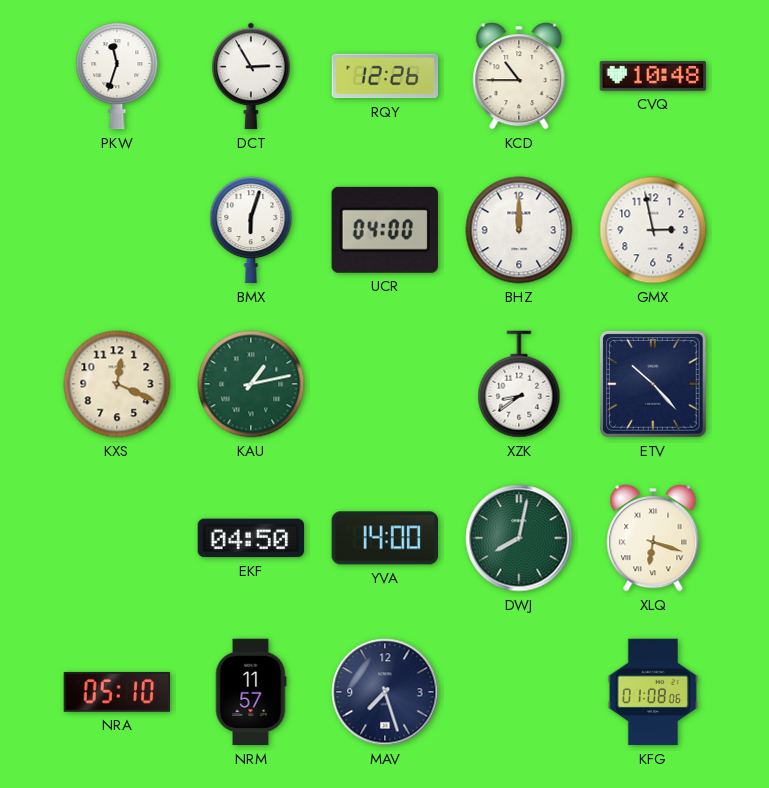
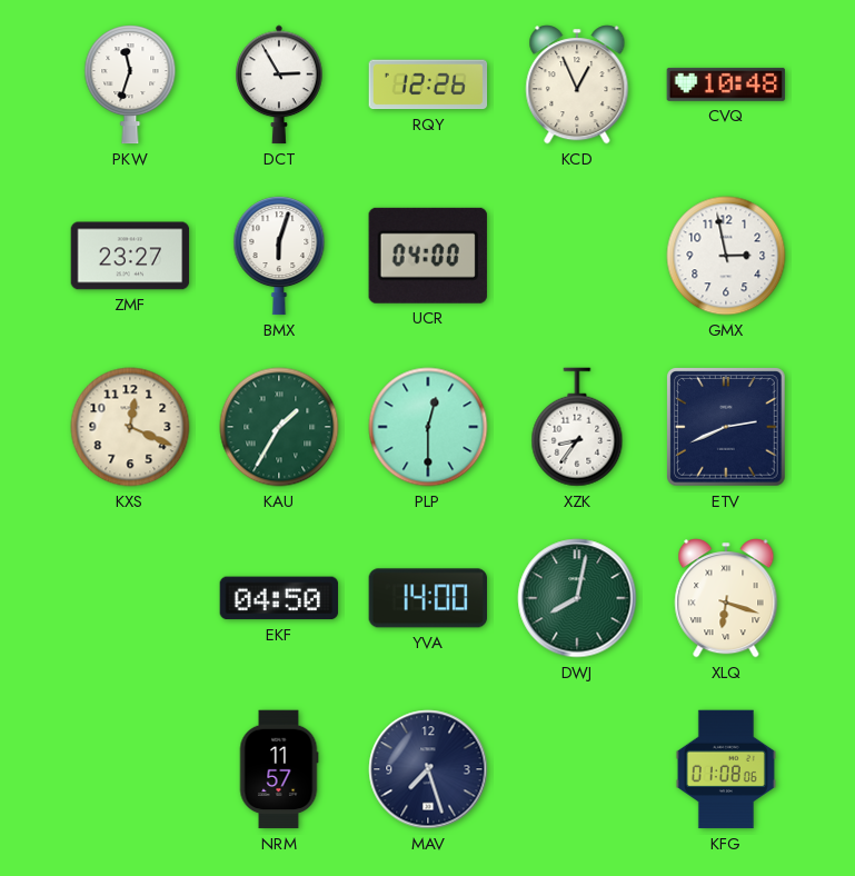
KCD: 10:45 -> 12:56 (577, 84)
ZMF: none -> 23:27 (130, 256)
BHZ: 12:00 -> none (519, 230)
KAU: 1:13 -> 1:35 (279, 427)
PLP: none -> 12:30 (428, 427)
XZK: 8:39 -> 8:36 (577, 427)
ETV: 10:23 -> 2:41 (727, 428)
NRA: 05:10 -> none (117, 692)
